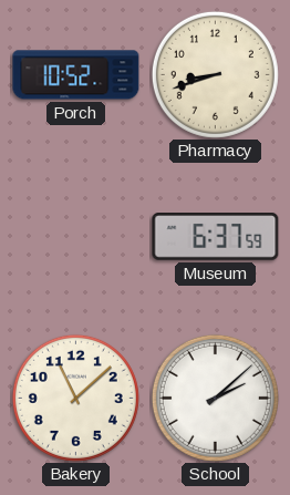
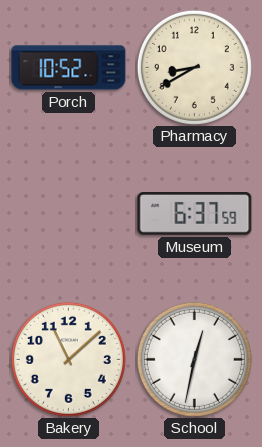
Pharmacy: 8:42 -> 8:40 (194, 67)
School: 2:08 -> 12:32 (194, 359)
